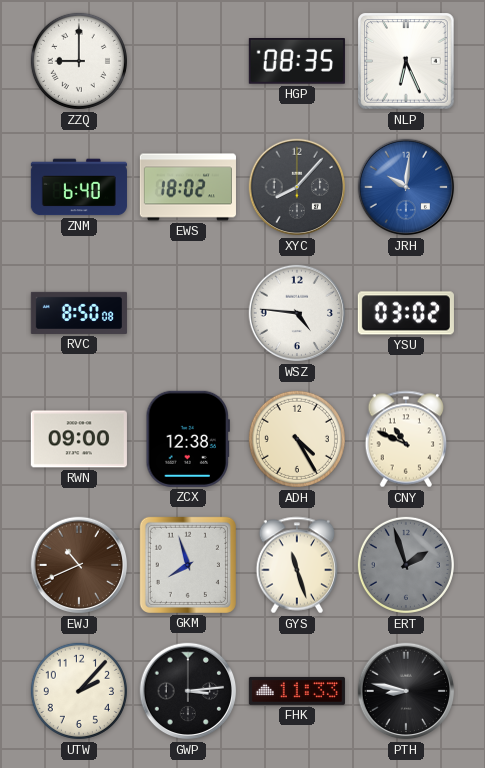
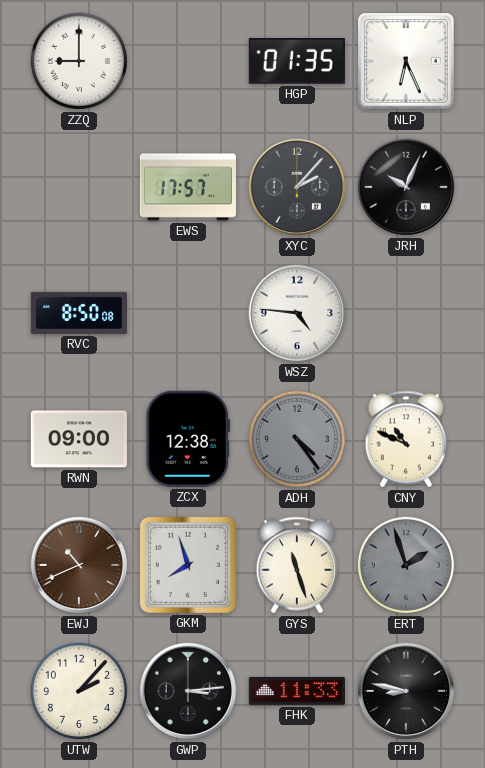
HGP: 08:35 -> 01:35 (297, 62)
ZNM: 6:40 -> none (79, 187)
EWS: 18:02 -> 17:57 (188, 187)
XYC: 8:07 -> 2:07 (297, 187)
JRH: 10:01 -> 10:04 (406, 187)
JRH dial: blue -> black (406, 187)
YSU: 03:02 -> none (406, 313)
ADH: 4:25 -> 4:24 (297, 439)
ADH dial: cream -> grey (297, 439)
